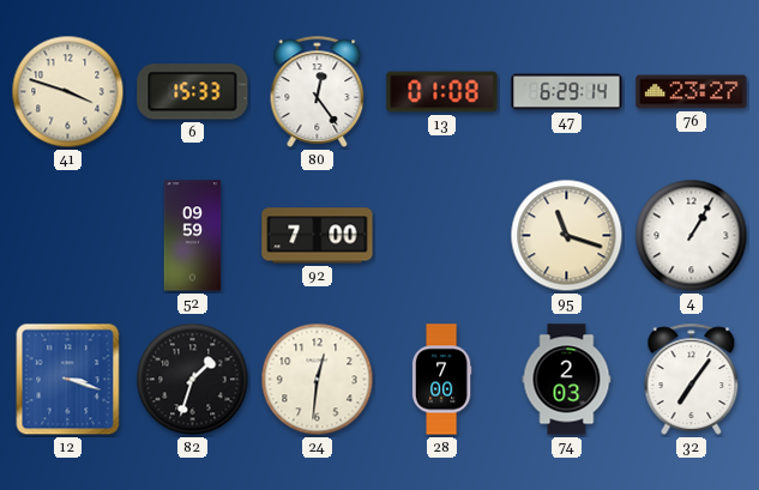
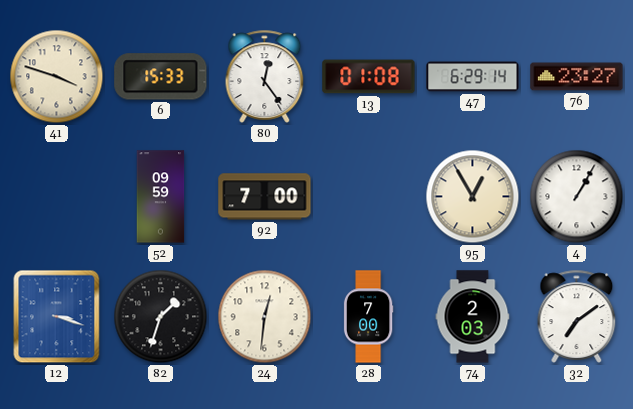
95: 11:18 -> 12:55 (473, 197)
32: 7:06 -> 7:09 (577, 316)
